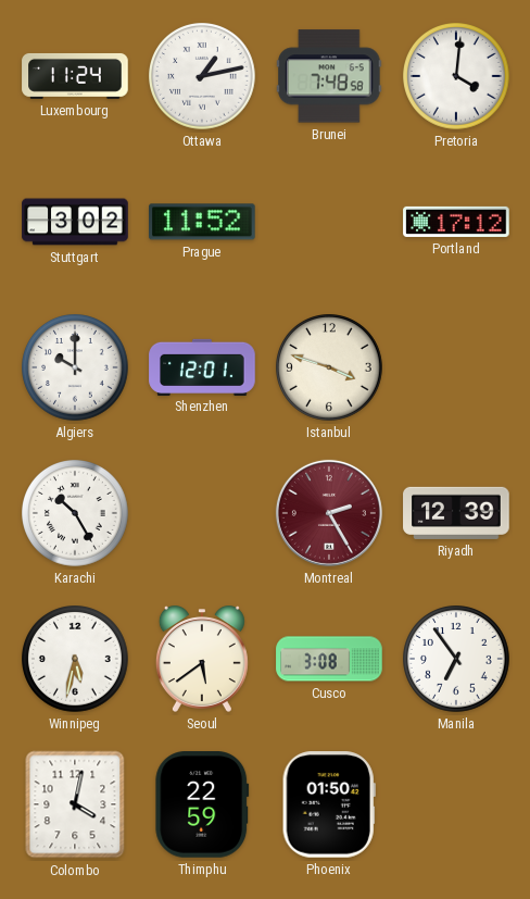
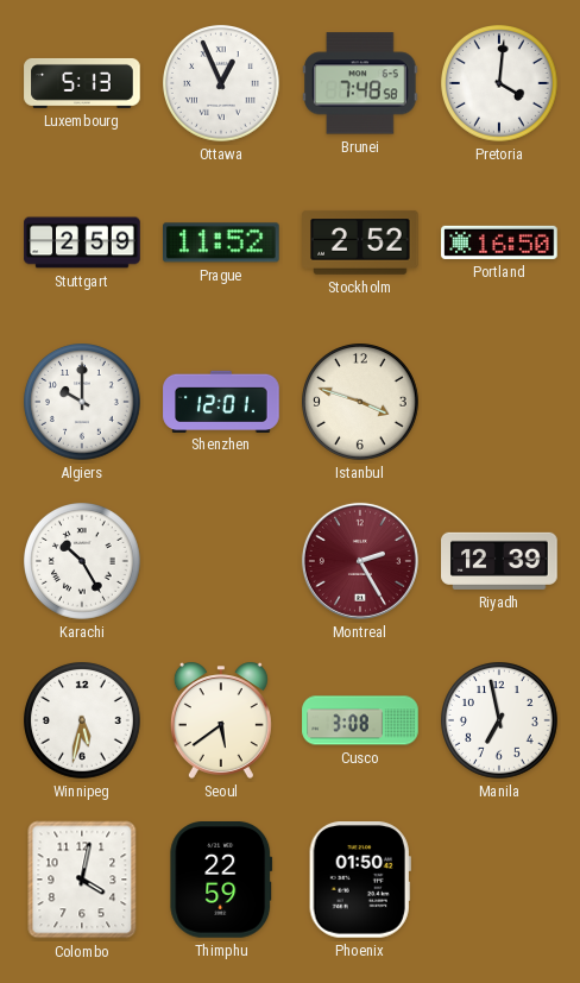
Luxembourg: 11:24 -> 5:13 (82, 83)
Ottawa: 1:13 -> 12:56 (222, 84)
Stuttgart: 3:02 -> 2:59 (82, 242)
Stockholm: none -> 2:52 (360, 244)
Portland: 17:12 -> 16:50 (499, 242)
Manila: 6:54 -> 6:58 (500, 722)
